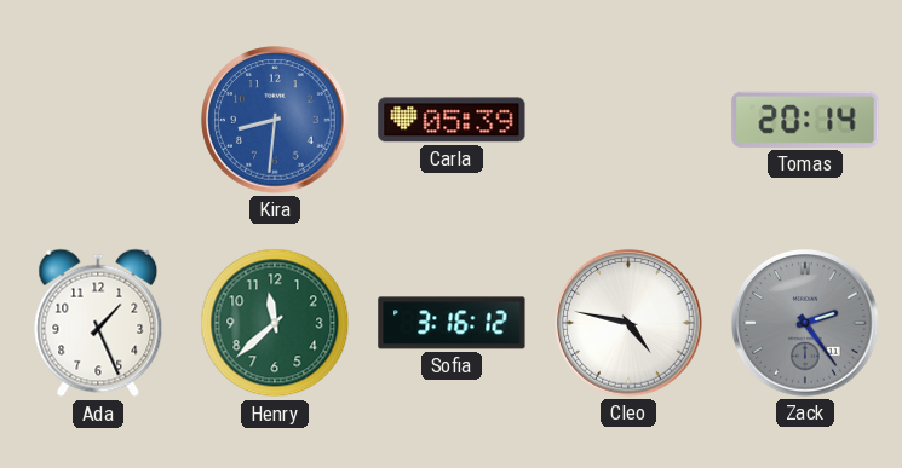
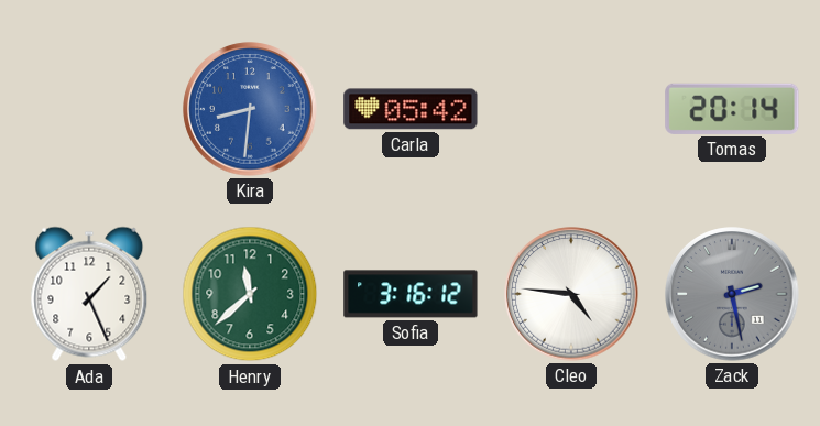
Carla: 05:39 -> 05:42 (411, 109)
Cleo: 4:47 -> 4:46 (571, 294)
Zack: 2:24 -> 2:28 (732, 294)
